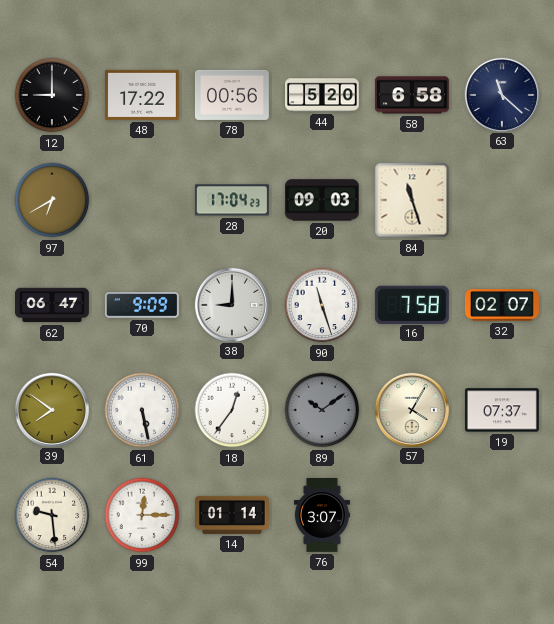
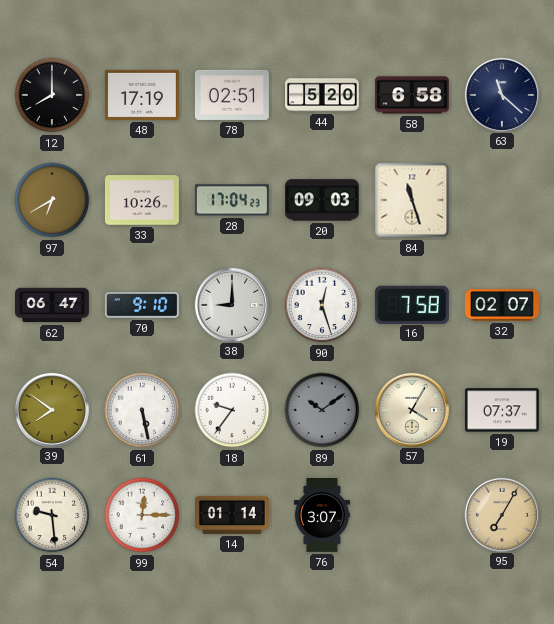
12: 9:00 -> 8:00 (52, 95)
48: 17:22 -> 17:19 (142, 95)
78: 00:56 -> 02:51 (232, 95)
33: none -> 10:26 (142, 200)
70: 9:09 -> 9:10 (142, 306)
90: 11:27 -> 12:27 (322, 305)
18: 12:36 -> 9:36 (232, 410)
95: none -> 7:05 (501, 514)
